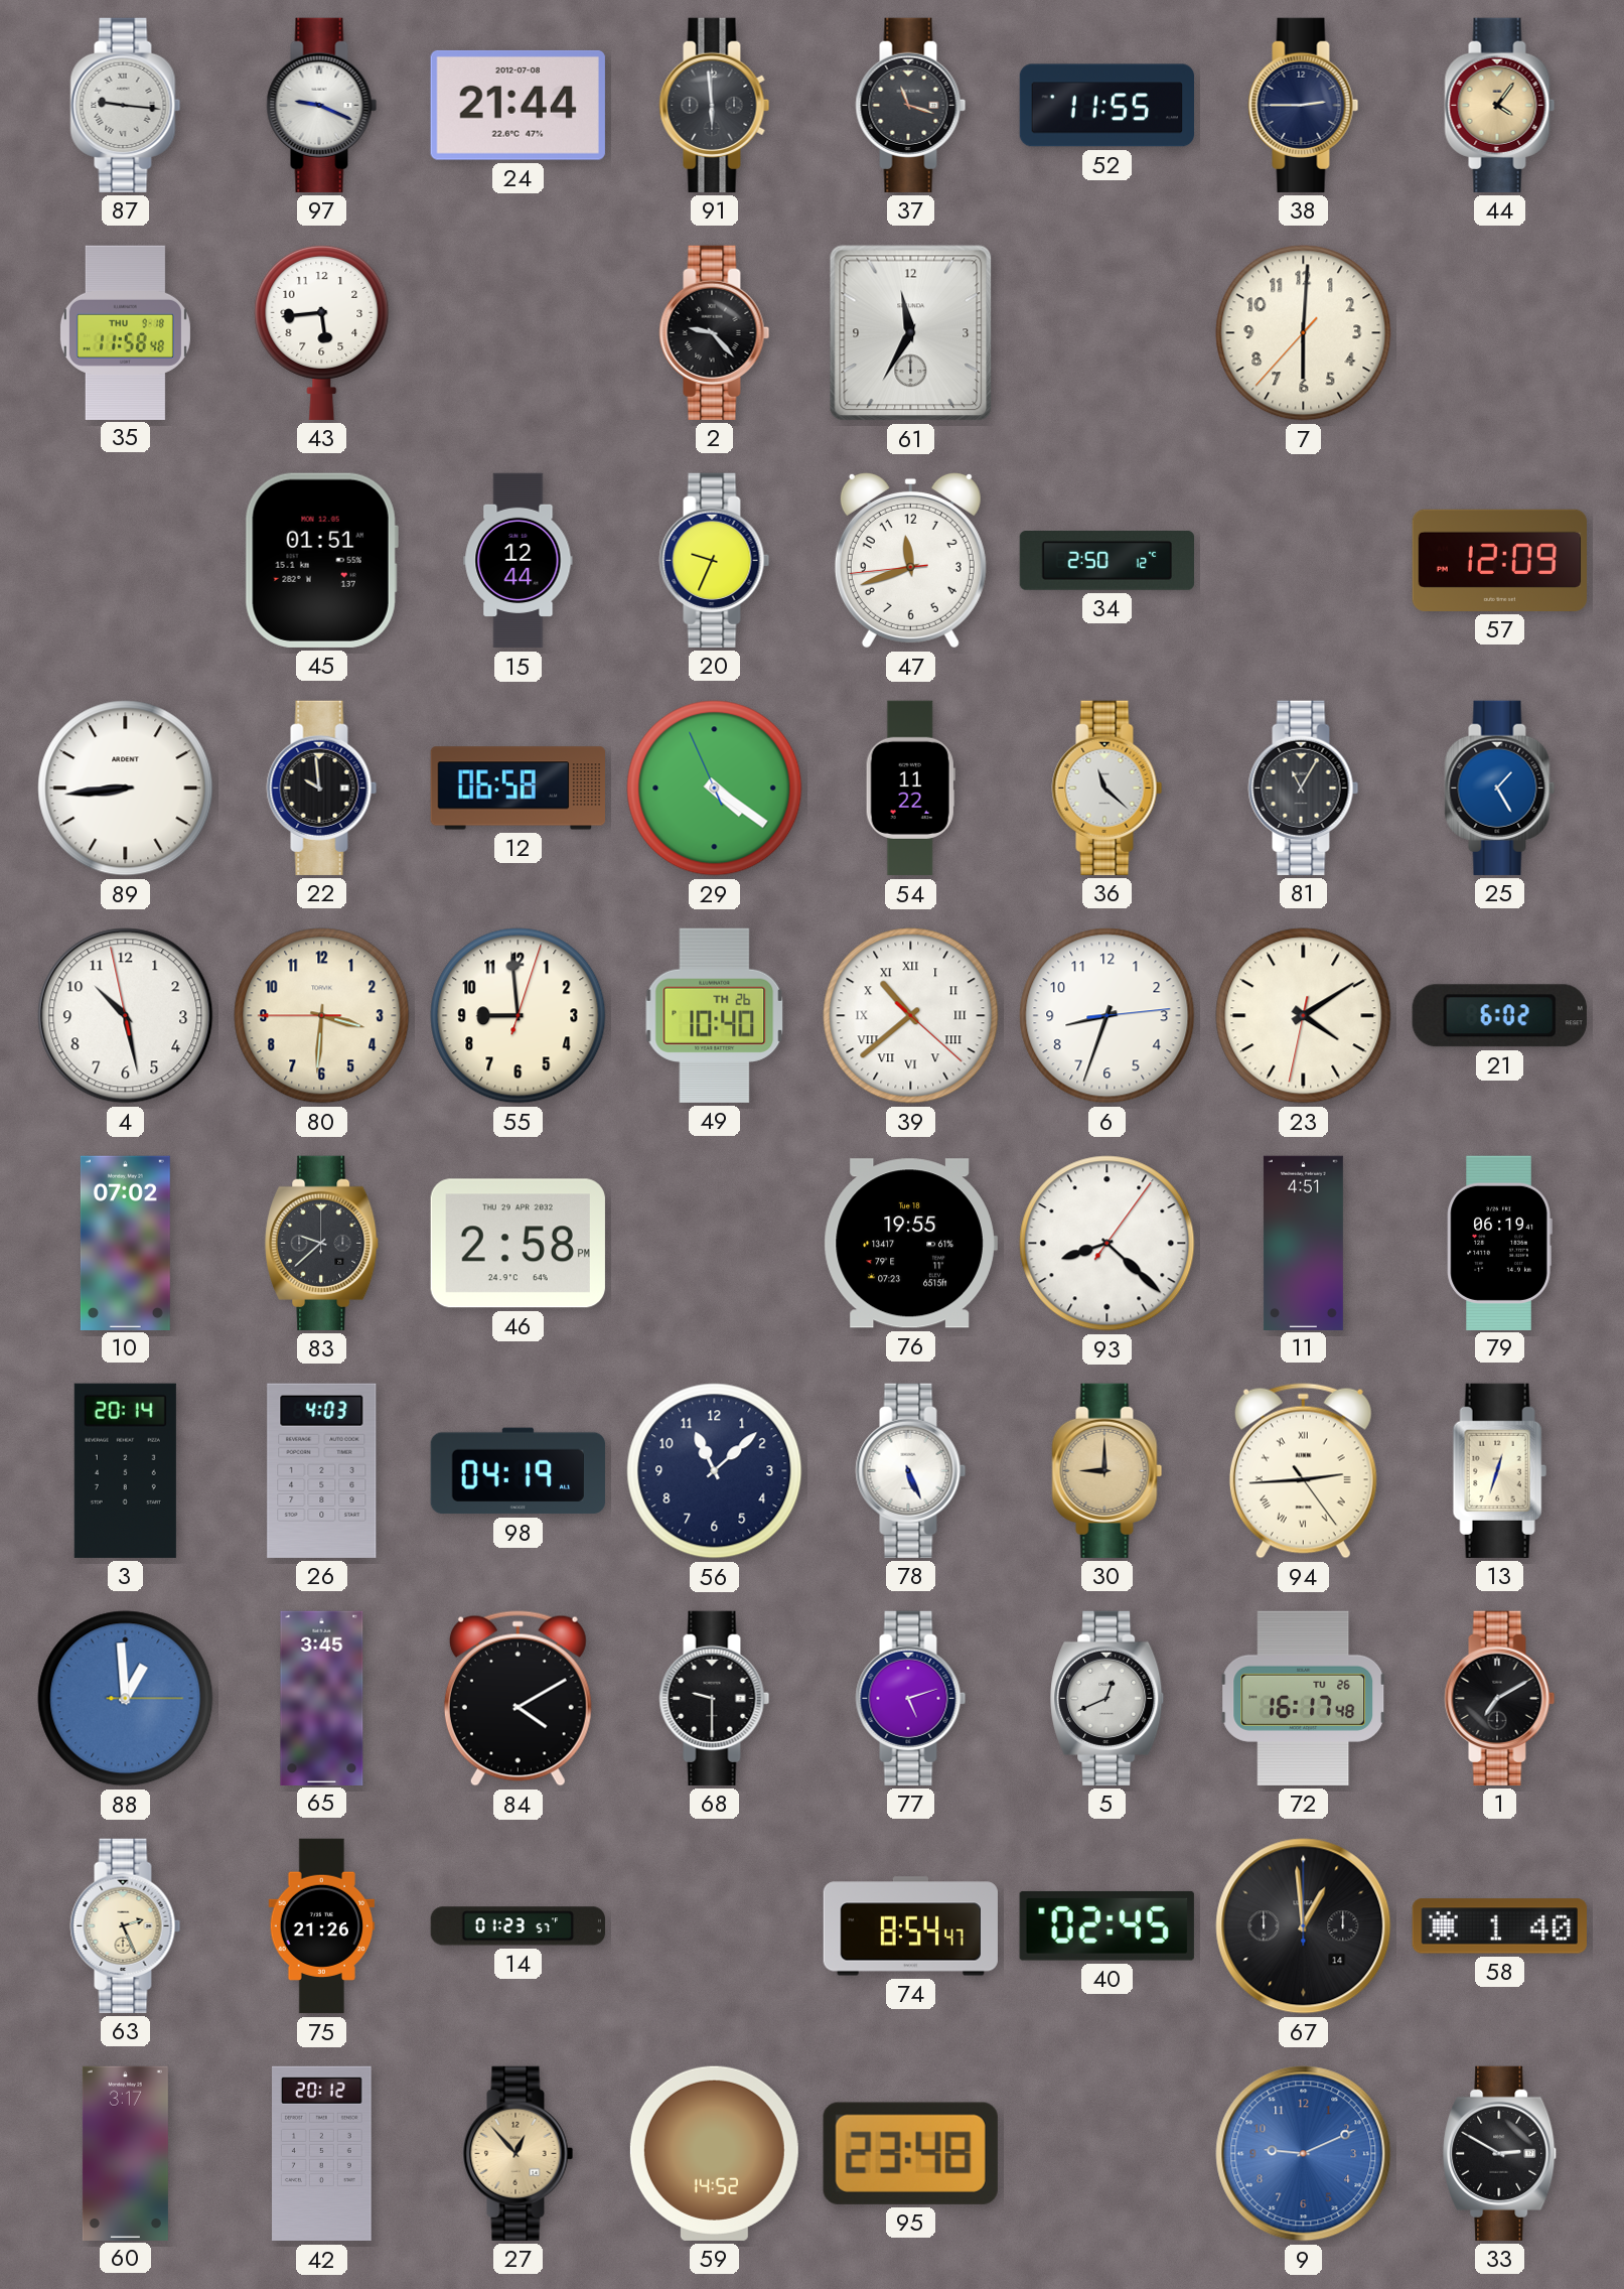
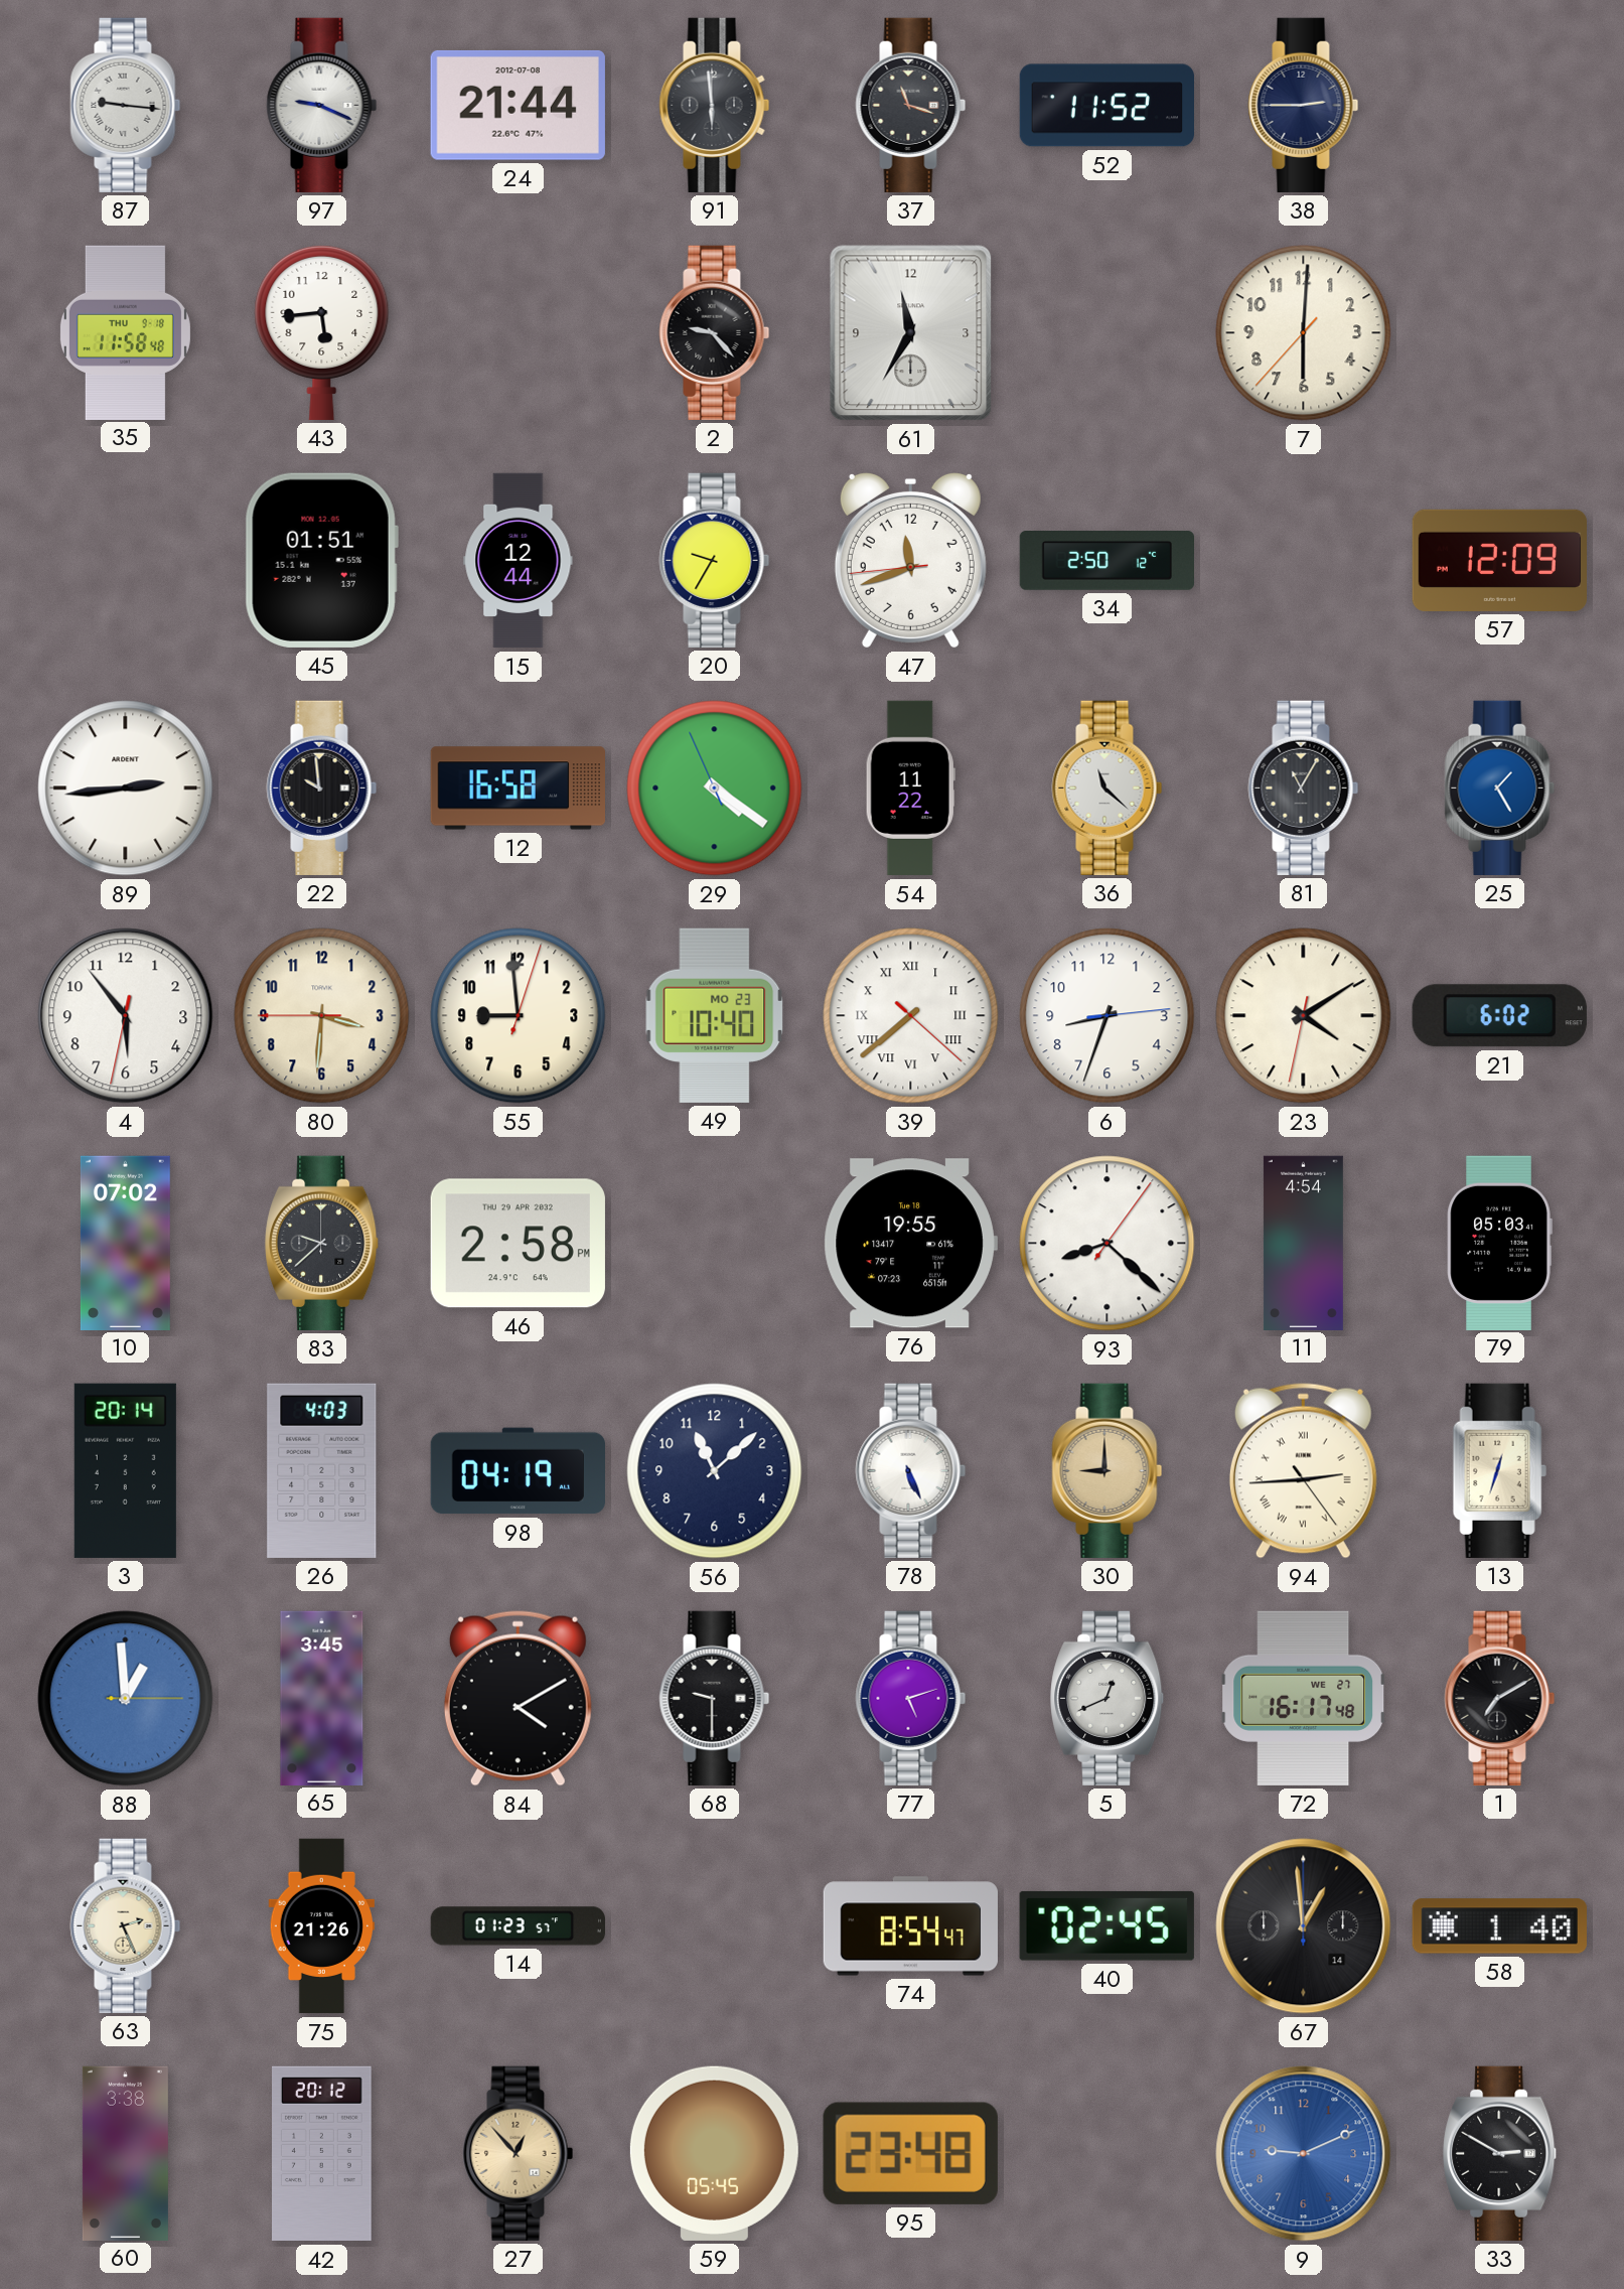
52: 11:55 -> 11:52 (1106, 106)
44: 4:06 -> none (1500, 105)
20: 9:34 -> 9:35 (715, 560)
89: 8:44 -> 2:44 (126, 789)
12: 06:58 -> 16:58 (518, 789)
4: 10:27 -> 5:53 (126, 1016)
49 date: TH 26 -> MO 23 (715, 1015)
39: 10:38 -> 7:38 (911, 1016)
11: 4:51 -> 4:54 (1303, 1243)
79: 06:19 -> 05:03 (1499, 1243)
72 date: TU 26 -> WE 27 (1304, 1698)
60: 3:17 -> 3:38 (125, 2153)
59: 14:52 -> 05:45 (714, 2153)
